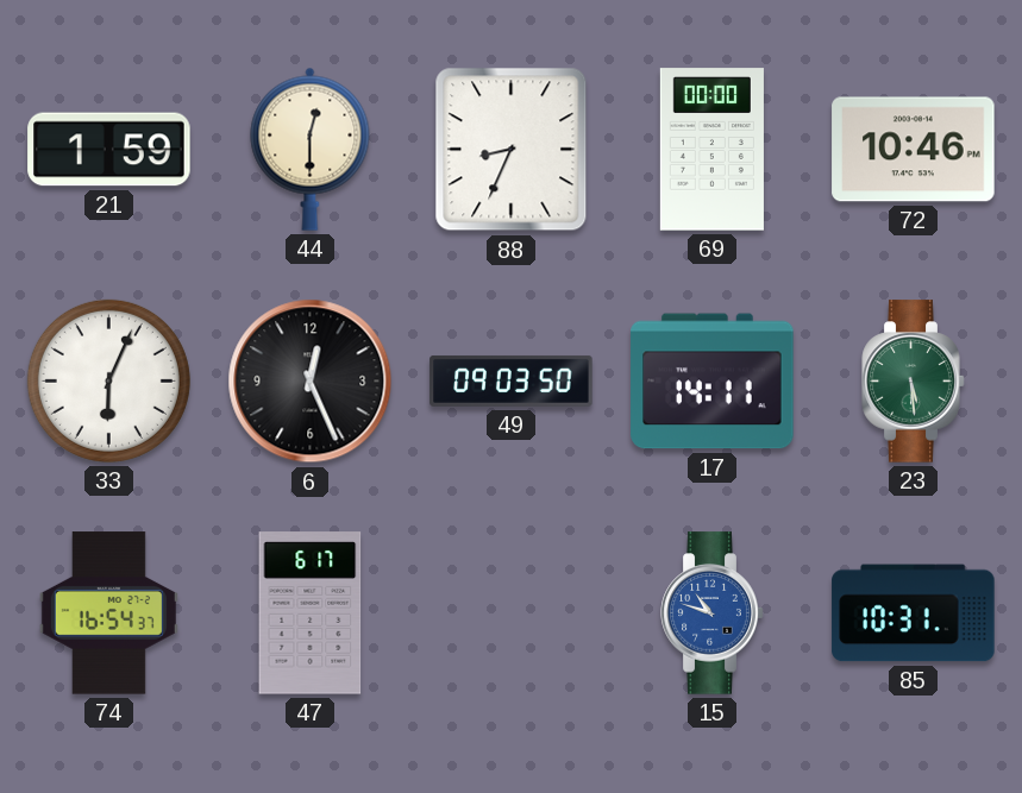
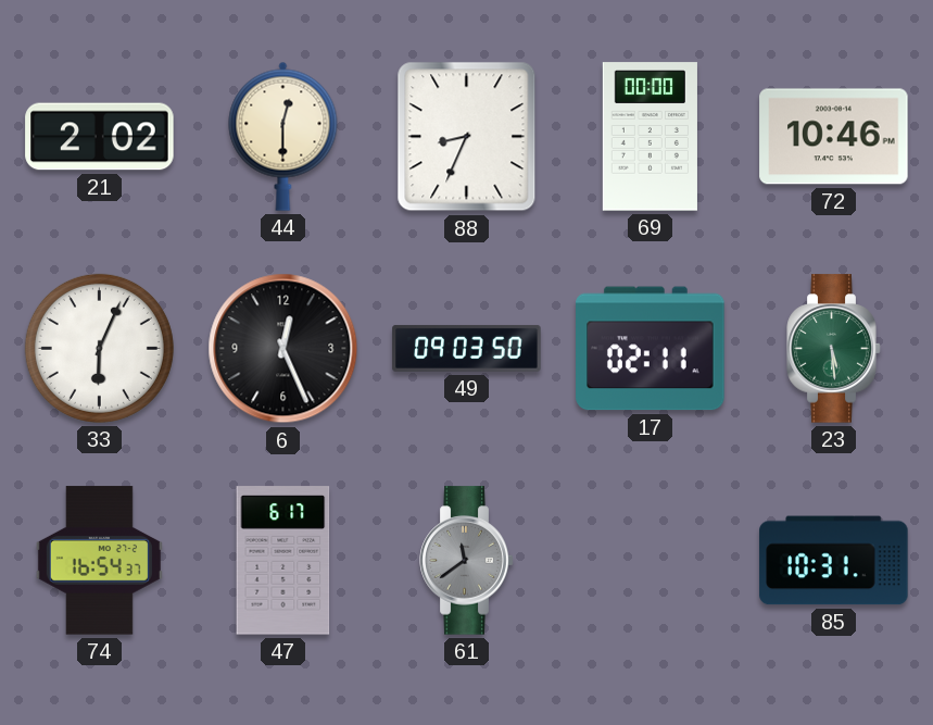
21: 1:59 -> 2:02 (100, 137)
17: 14:11 -> 02:11 (651, 349)
61: none -> 11:39 (467, 561)
15: 10:48 -> none (713, 613)
